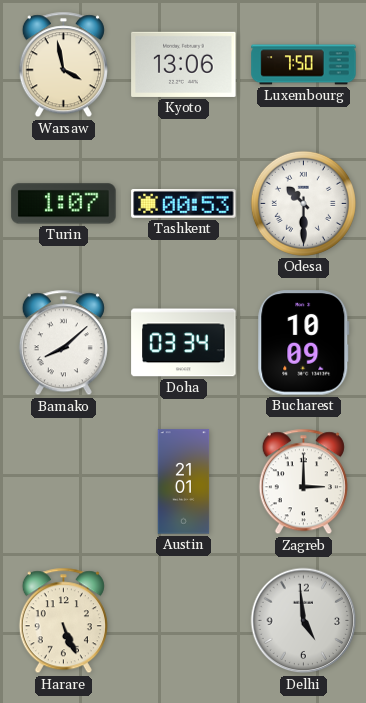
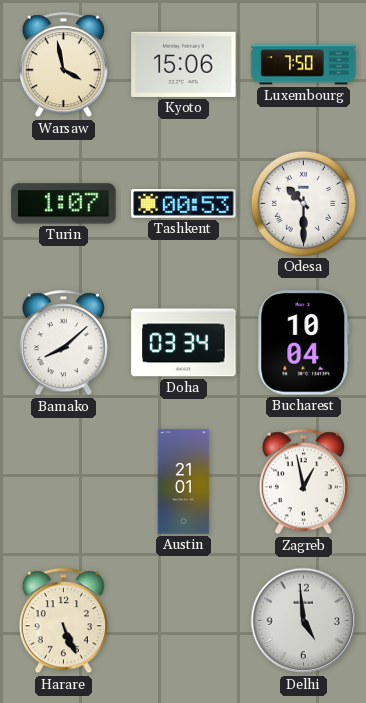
Kyoto: 13:06 -> 15:06 (184, 64)
Bucharest: 10:09 -> 10:04 (304, 343)
Zagreb: 3:00 -> 12:58 (303, 482)
